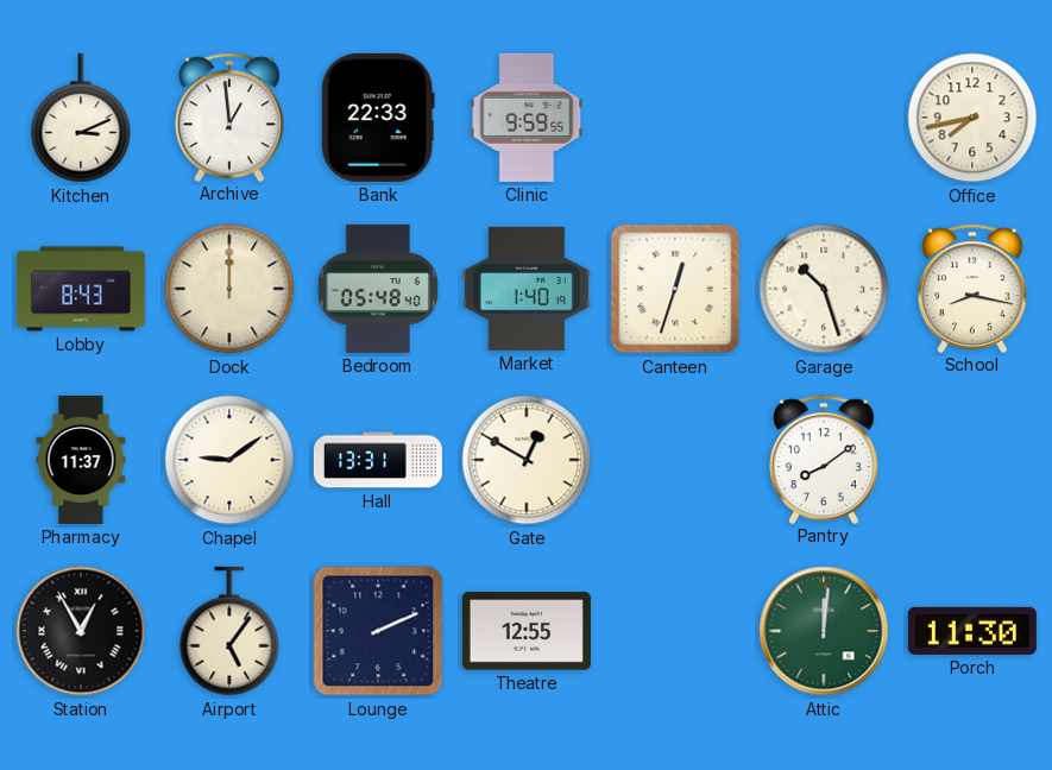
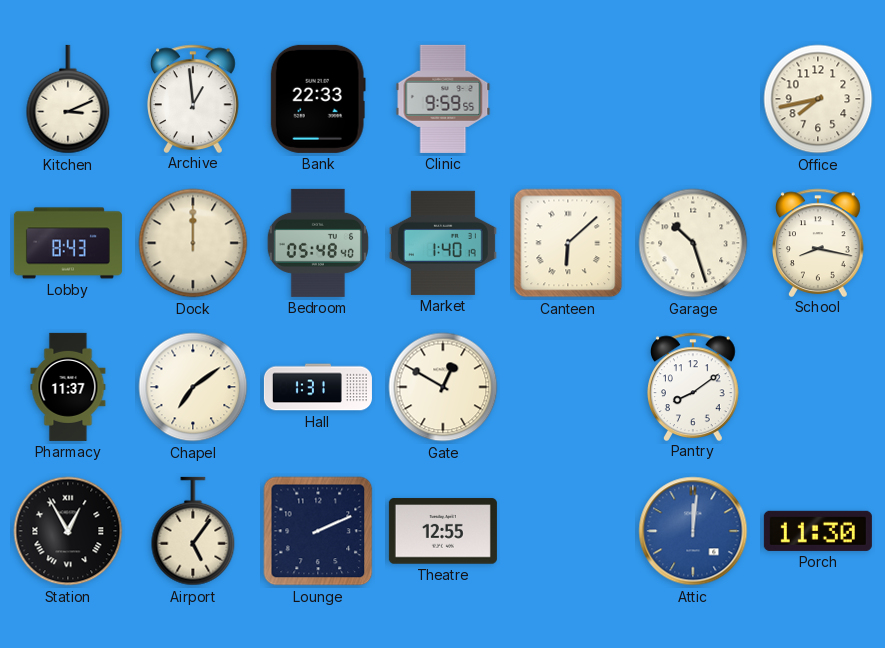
Canteen: 12:33 -> 6:08 (568, 243)
Chapel: 9:09 -> 7:09 (193, 387)
Hall: 13:31 -> 1:31 (318, 387)
Attic dial: green -> blue (693, 531)
